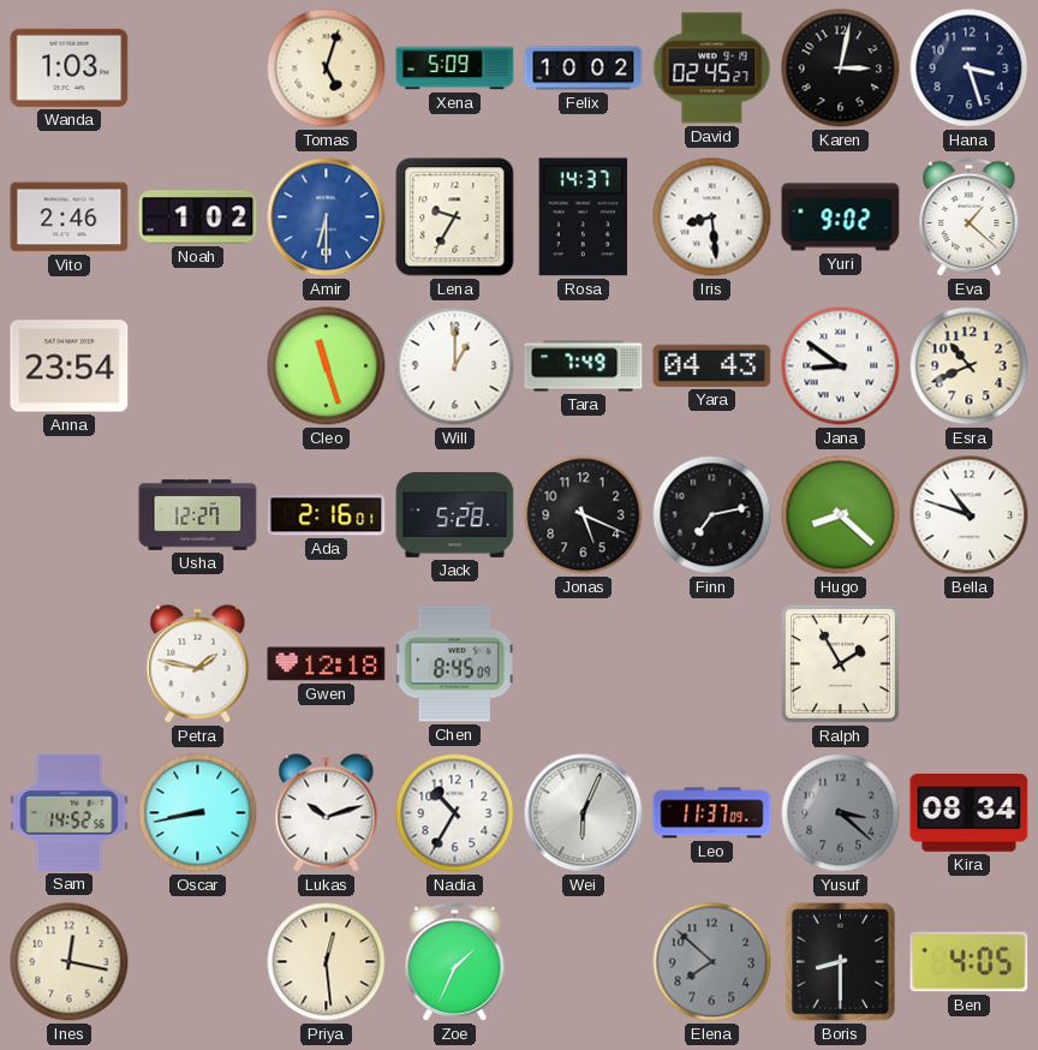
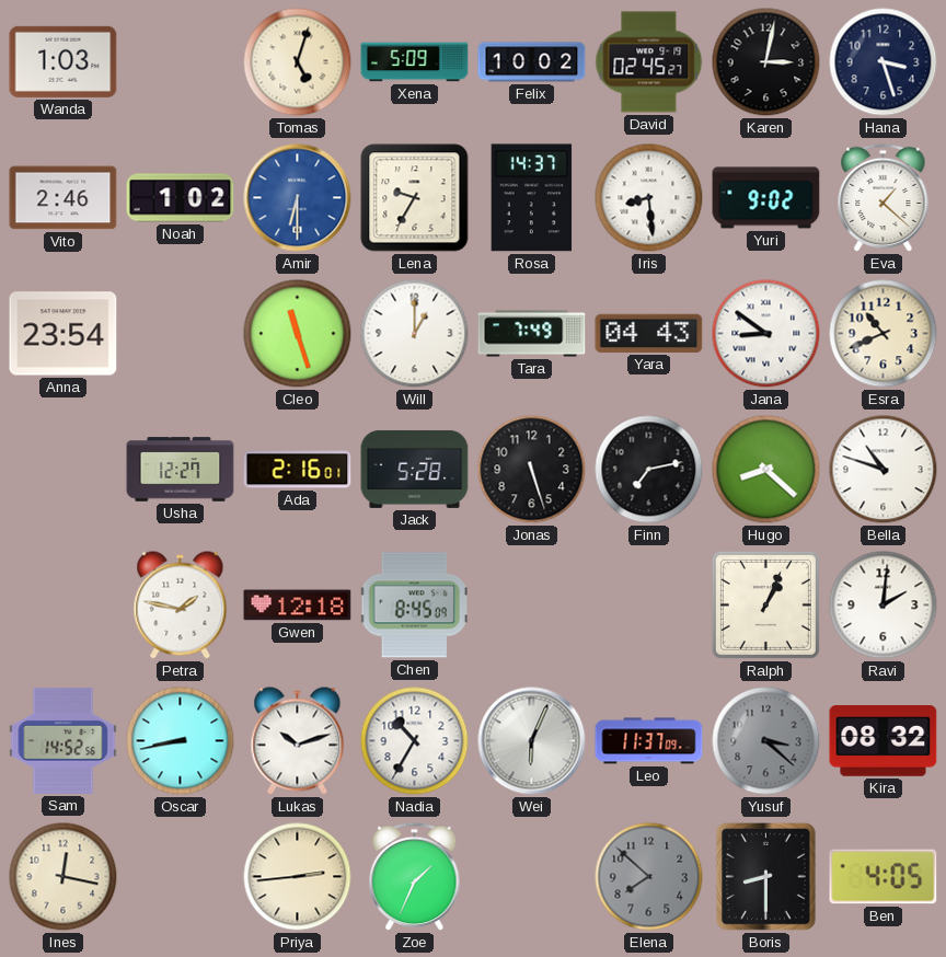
Jonas: 5:19 -> 5:27 (532, 470)
Ralph: 1:55 -> 1:04 (765, 604)
Ravi: none -> 2:01 (884, 606)
Kira: 08:34 -> 08:32 (884, 741)
Priya: 12:29 -> 2:44 (298, 877)
